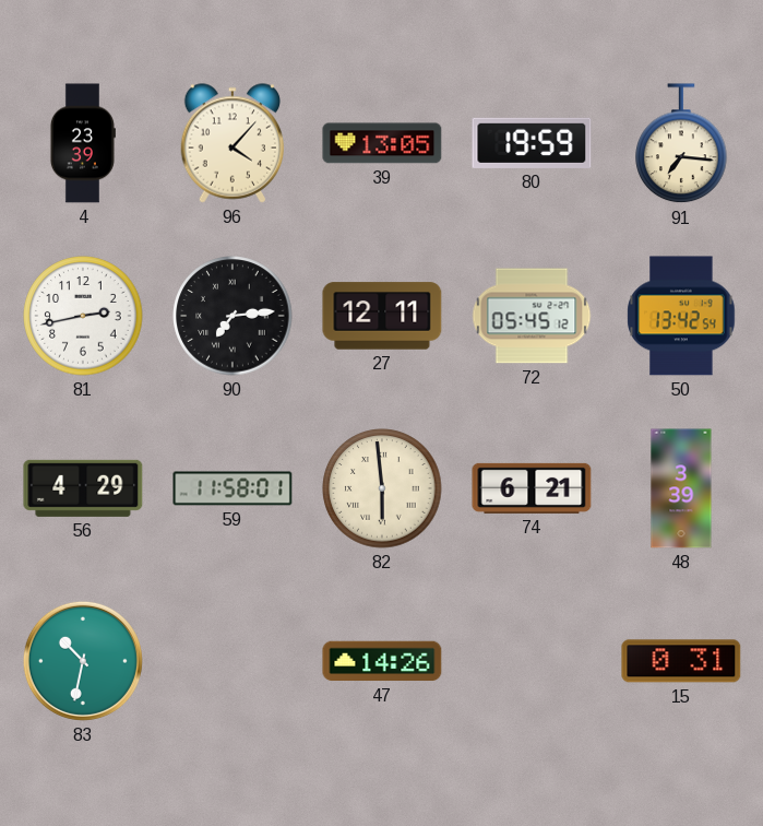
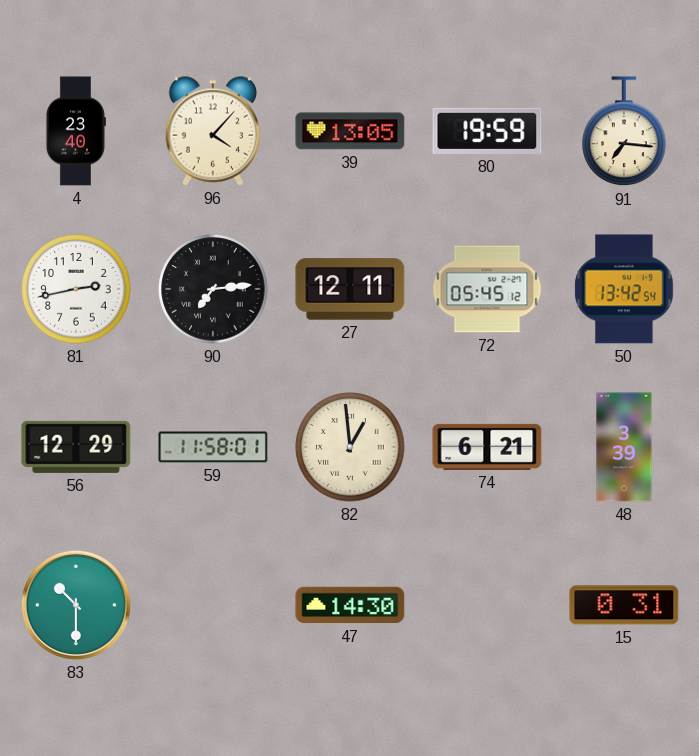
4: 23:39 -> 23:40 (75, 131)
56: 4:29 -> 12:29 (76, 447)
82: 5:59 -> 12:59 (350, 447)
83: 10:32 -> 10:30 (76, 605)
47: 14:26 -> 14:30 (350, 605)
